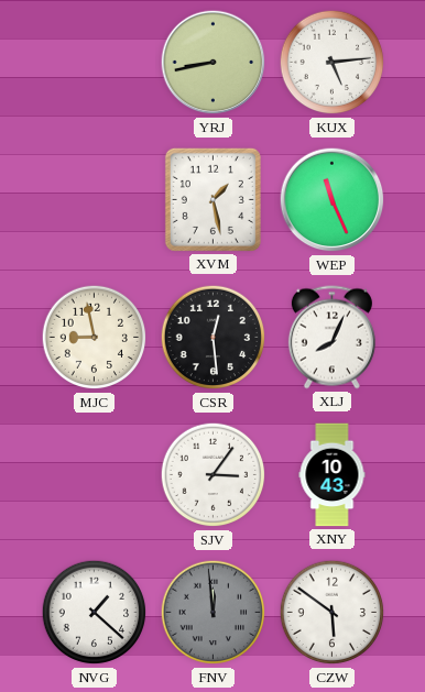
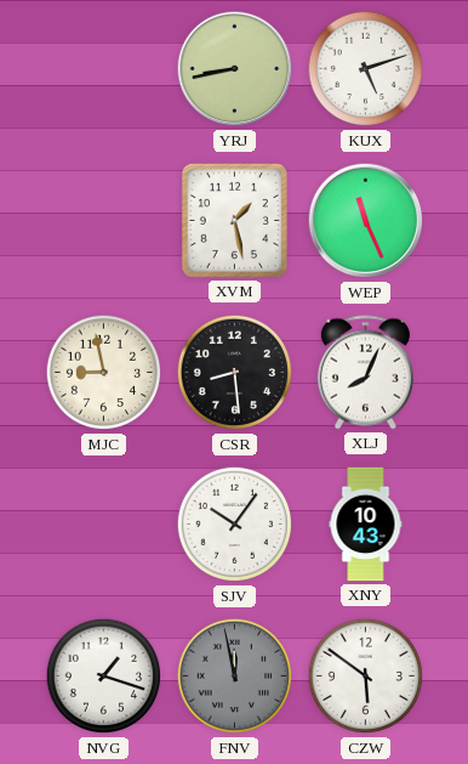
KUX: 5:14 -> 5:12 (366, 69)
CSR: 12:29 -> 8:29 (235, 373)
SJV: 3:06 -> 10:06 (235, 525)
NVG: 1:22 -> 1:18 (104, 677)
FNV: 11:59 -> 11:58 (235, 677)
